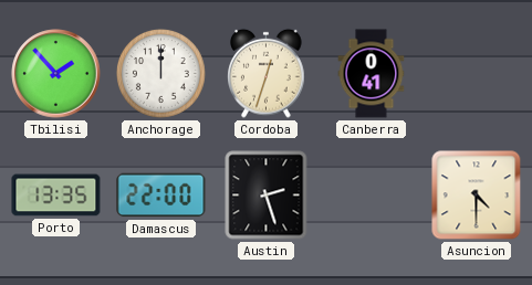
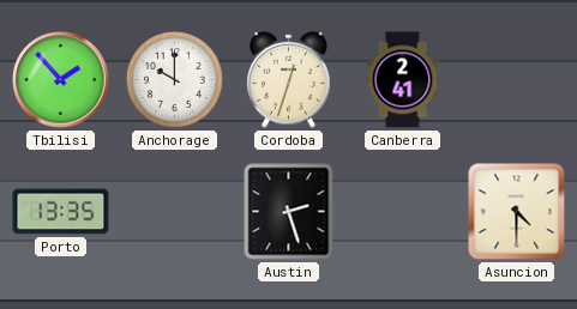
Anchorage: 12:00 -> 10:00 (174, 79)
Canberra: 0:41 -> 2:41 (403, 80)
Damascus: 22:00 -> none (161, 196)
